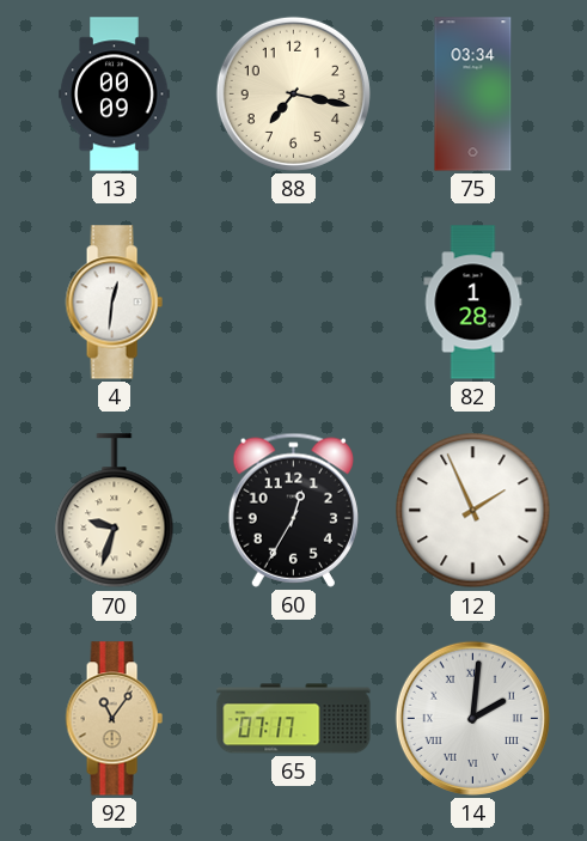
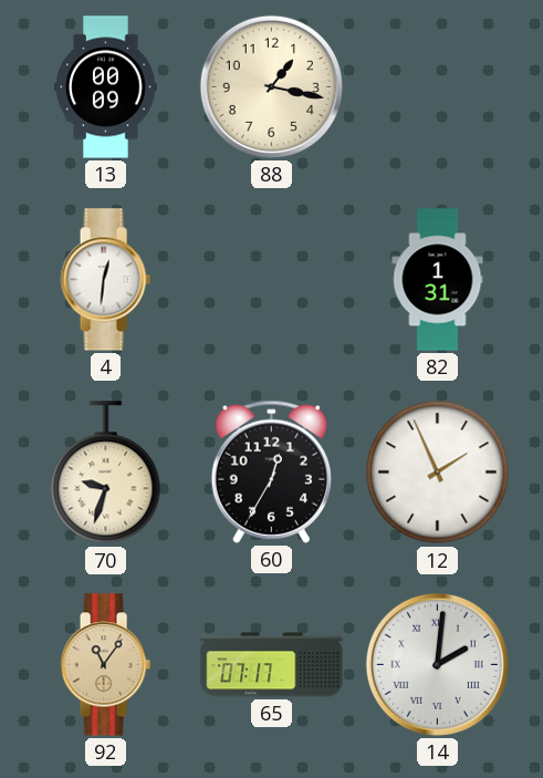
88: 7:17 -> 1:17 (271, 86)
75: 03:34 -> none (473, 95)
82: 1:28 -> 1:31 (438, 280)
